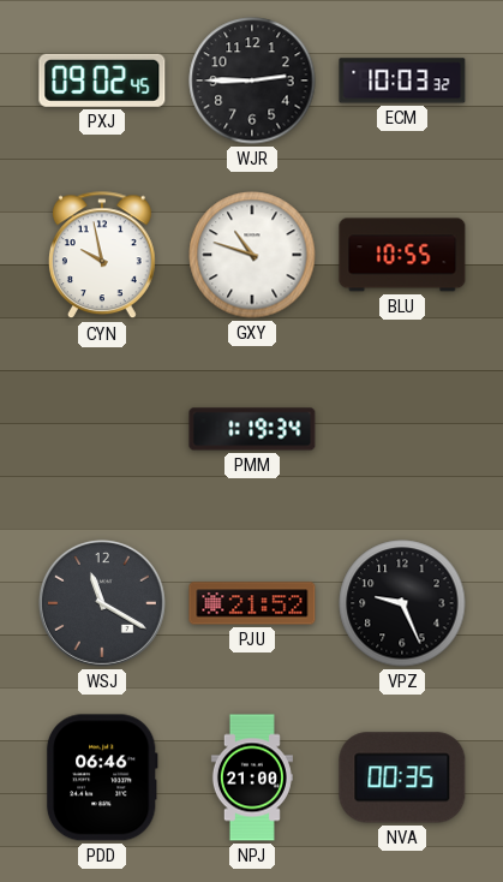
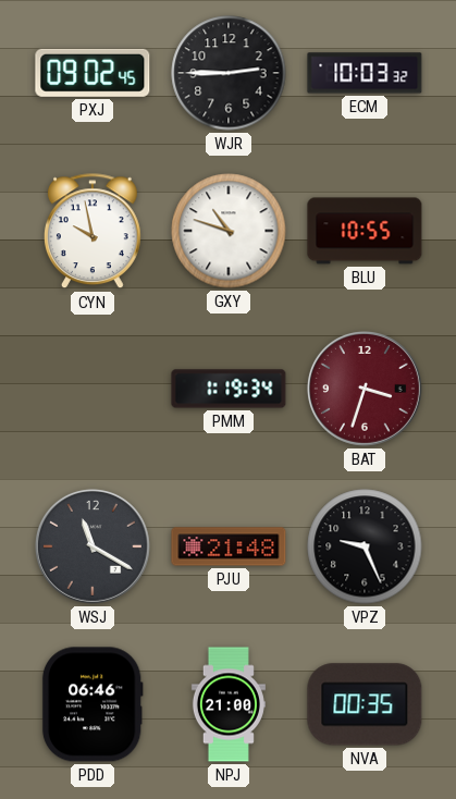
BAT: none -> 3:33 (365, 389)
PJU: 21:52 -> 21:48 (229, 546)
